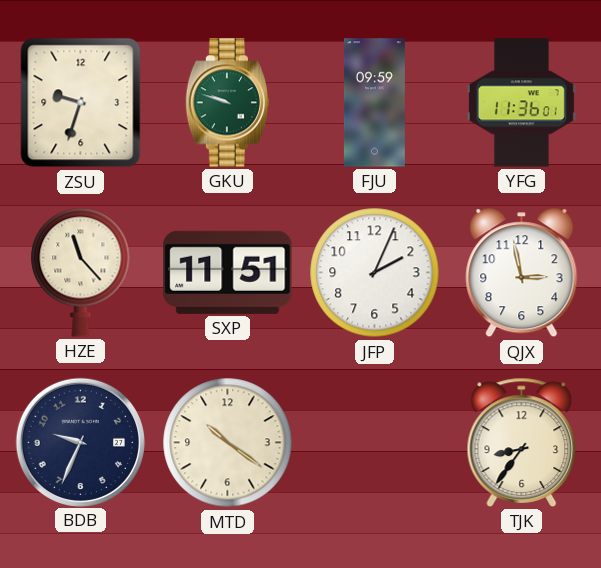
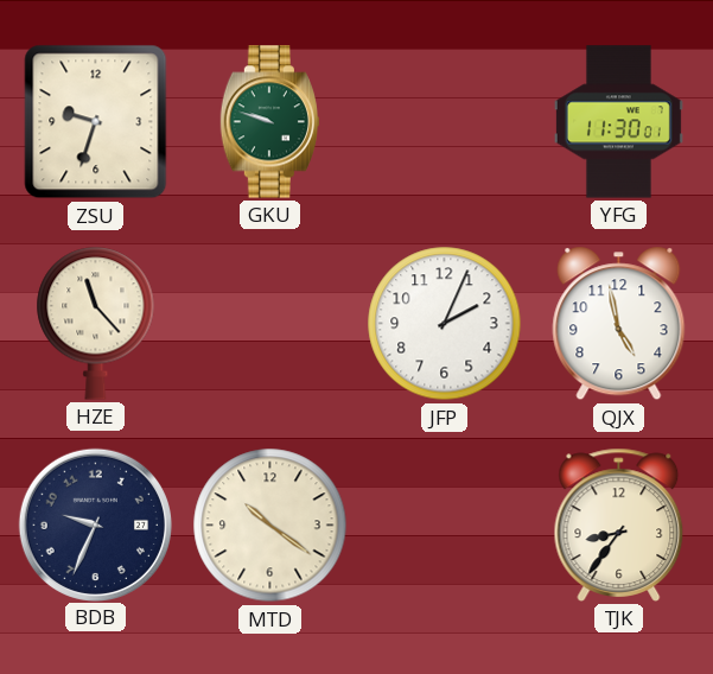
FJU: 09:59 -> none (374, 103)
YFG: 11:36 -> 11:30 (618, 122)
SXP: 11:51 -> none (228, 272)
QJX: 2:58 -> 4:58 (619, 324)
